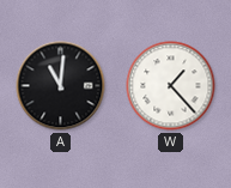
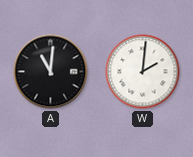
W: 1:23 -> 2:01 (143, 72)
